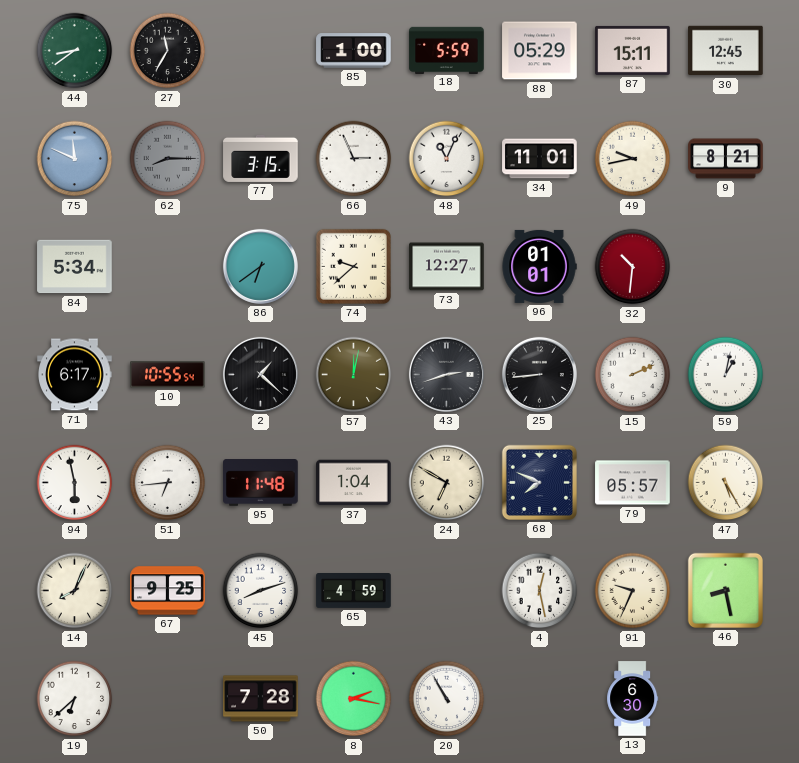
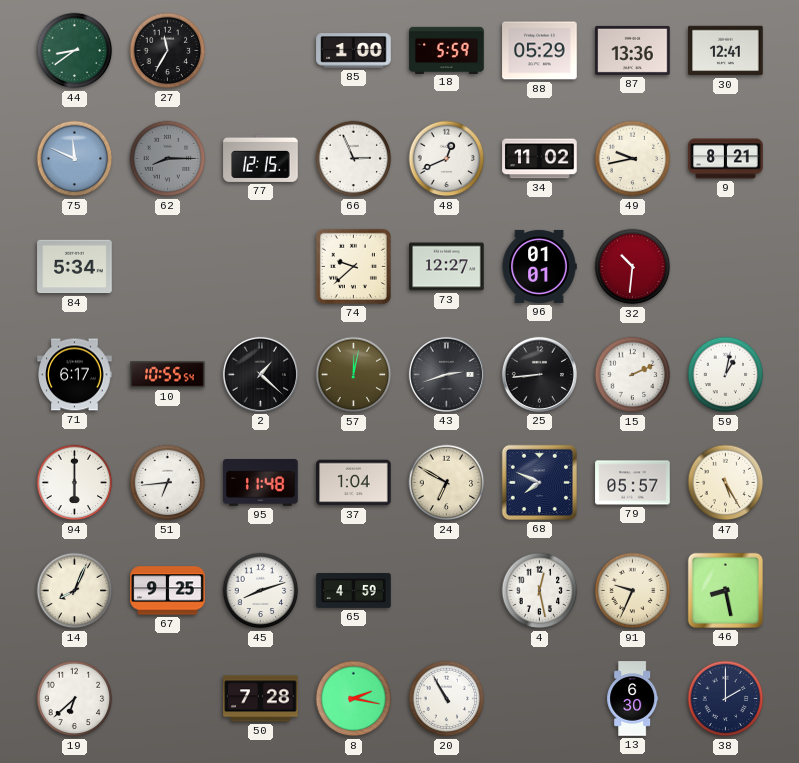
87: 15:11 -> 13:36 (633, 50)
30: 12:45 -> 12:41 (726, 51)
77: 3:15 -> 12:15 (261, 158)
48: 11:04 -> 12:41 (447, 159)
34: 11:01 -> 11:02 (540, 159)
86: 6:39 -> none (260, 266)
94: 5:58 -> 6:00 (75, 483)
38: none -> 2:00 (726, 699)
